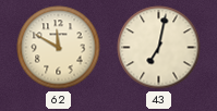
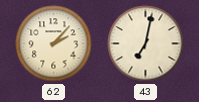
62: 11:50 -> 2:07 (54, 44)
